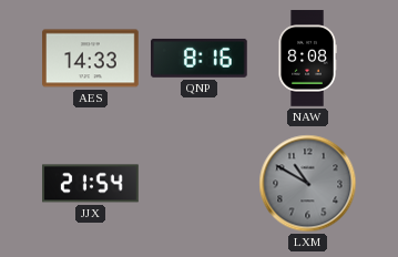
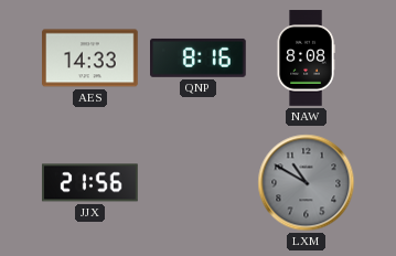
JJX: 21:54 -> 21:56 (90, 183)
